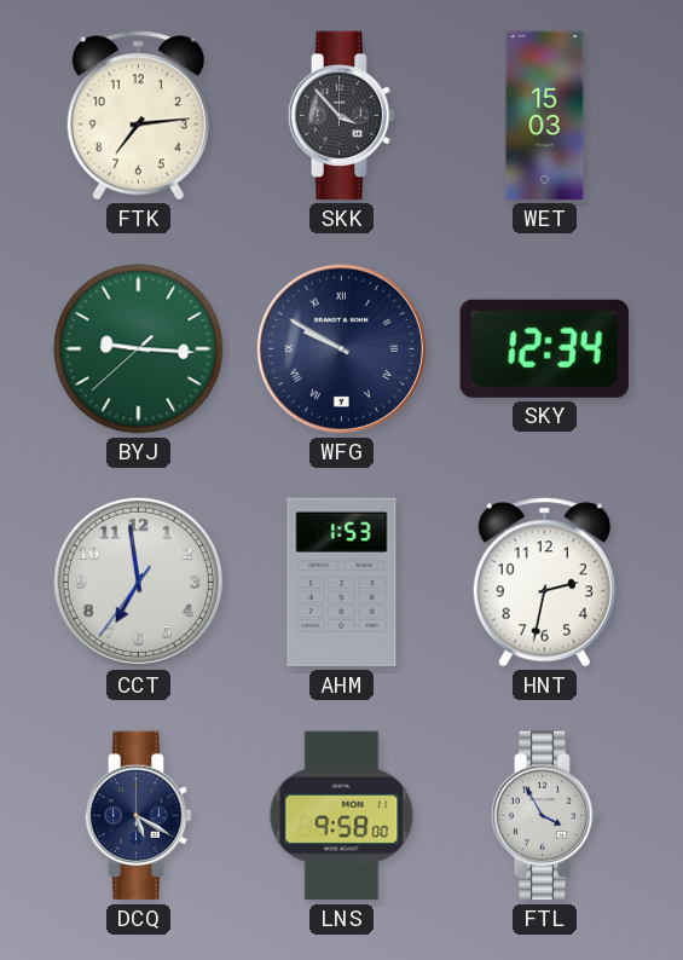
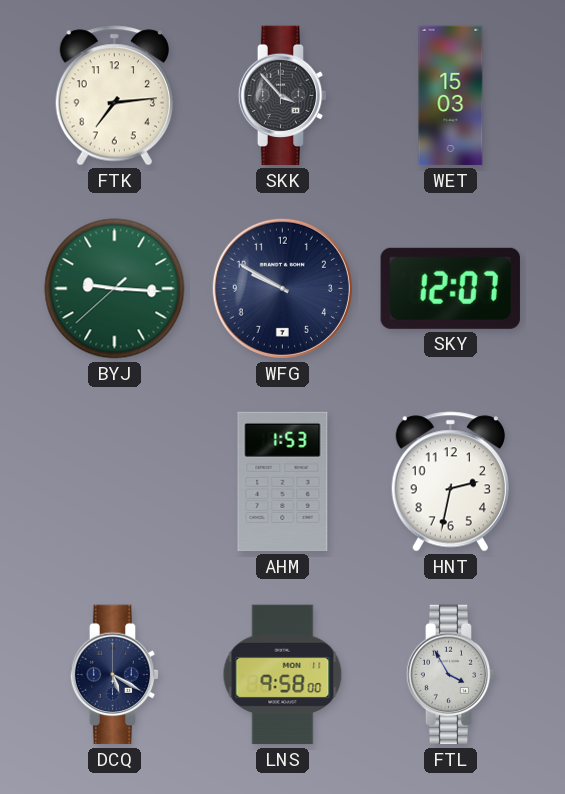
WFG numerals: Roman -> Arabic (282, 288)
SKY: 12:34 -> 12:07 (450, 288)
CCT: 6:58 -> none (138, 582)
